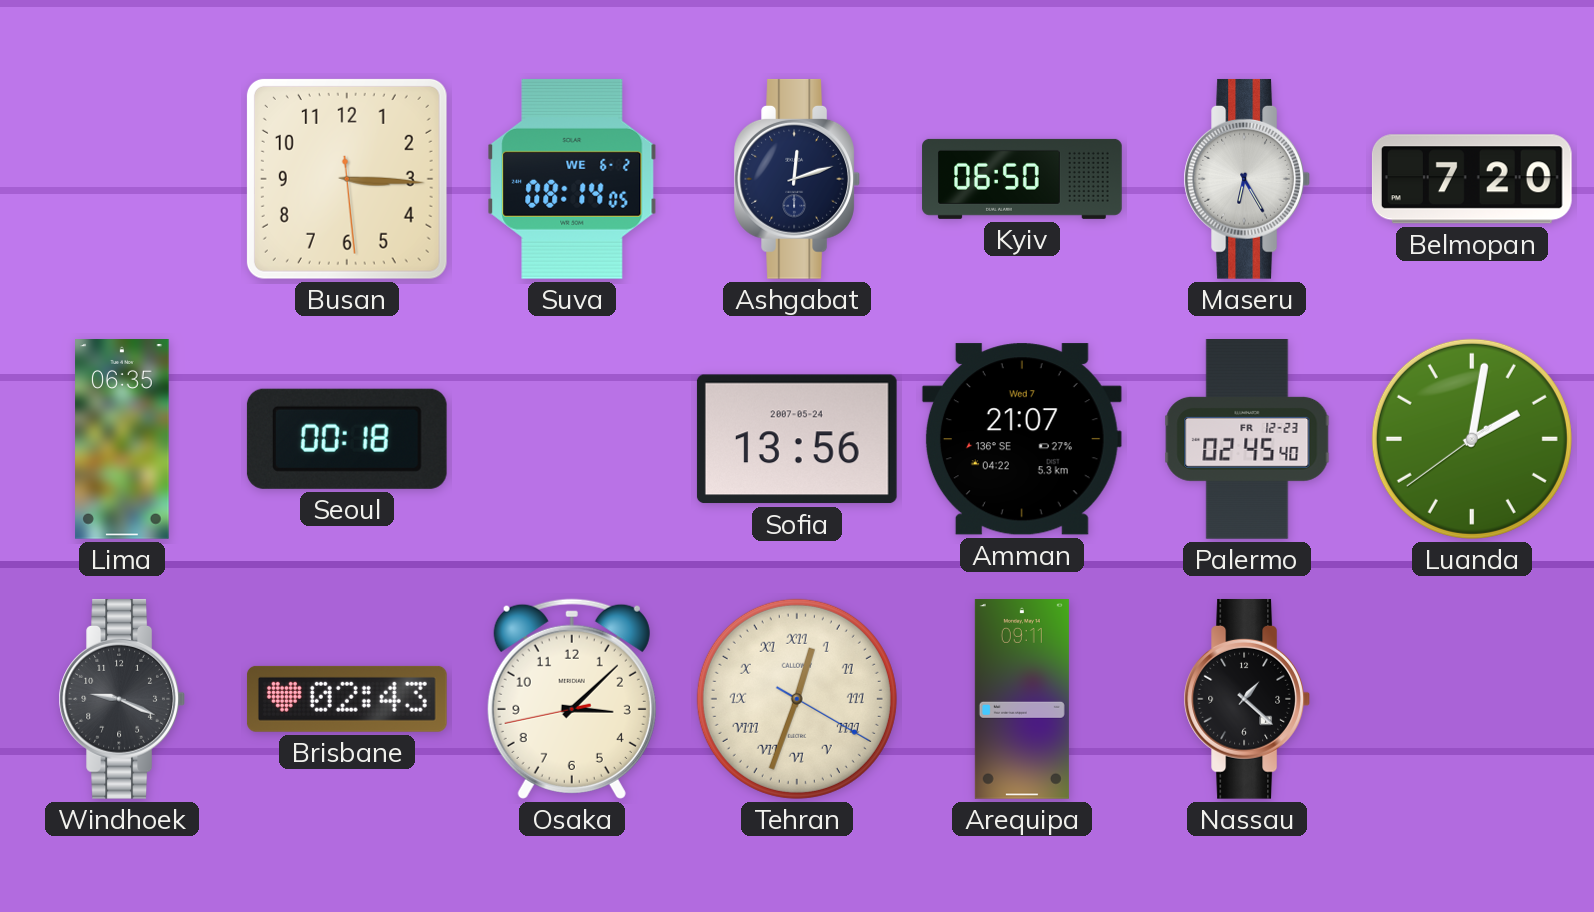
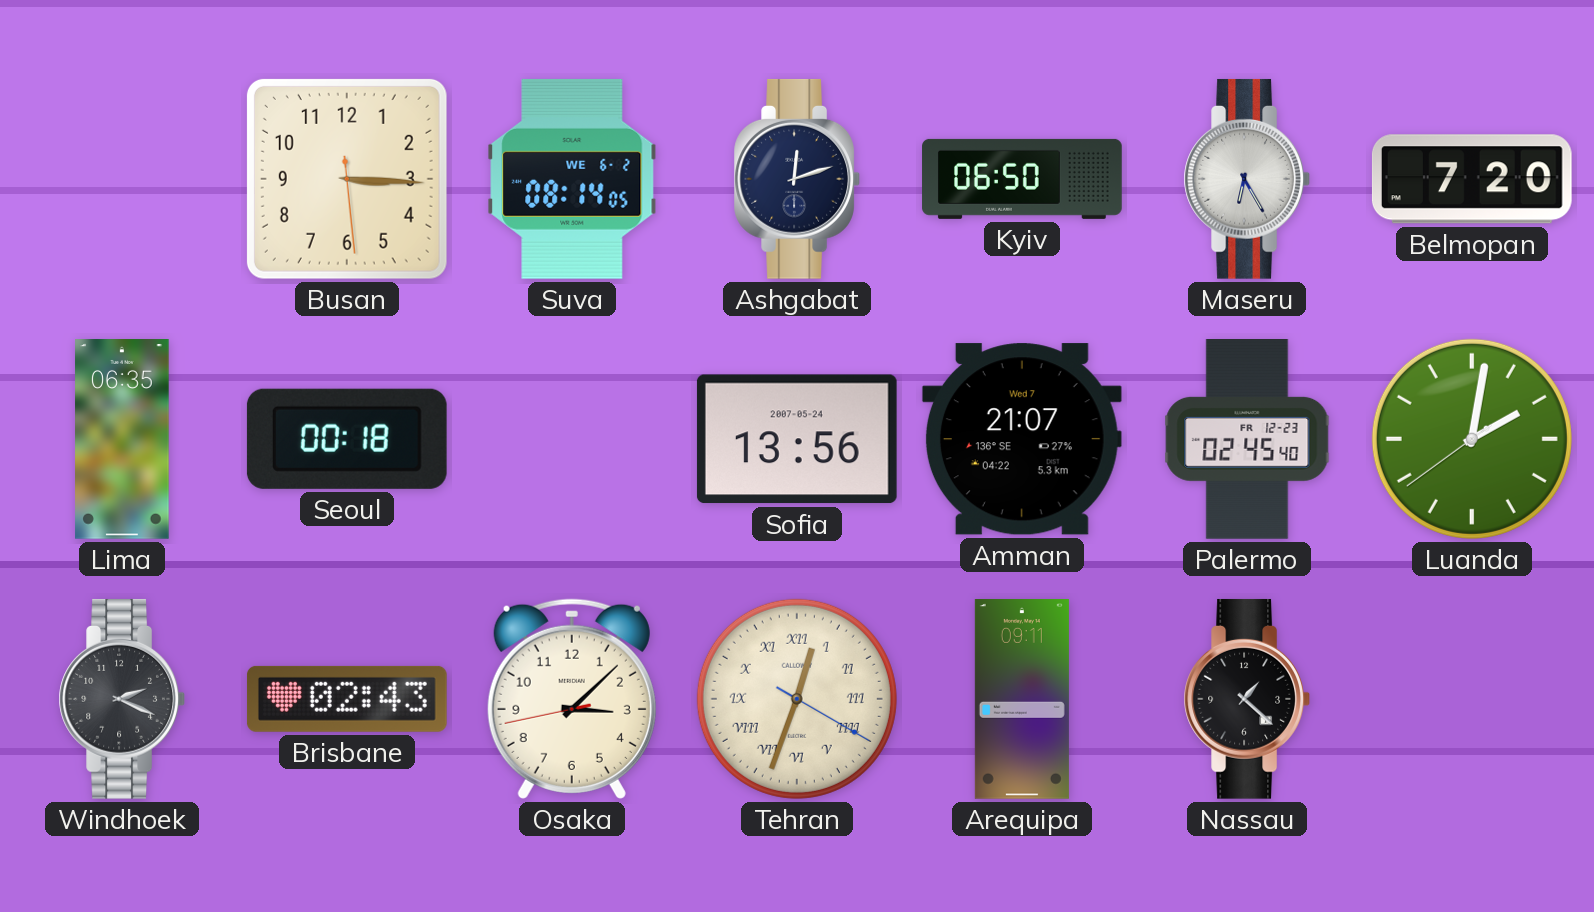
Windhoek: 9:19 -> 2:19 (122, 699)
